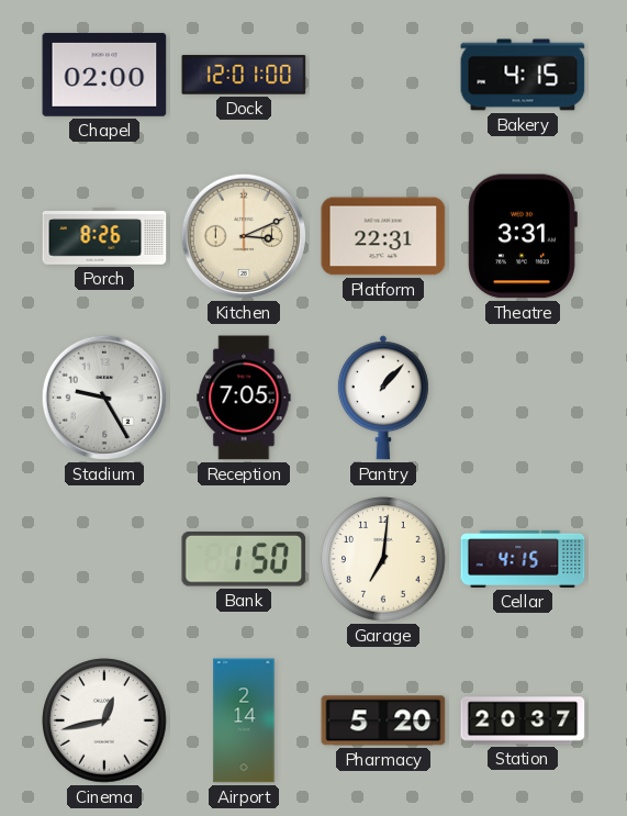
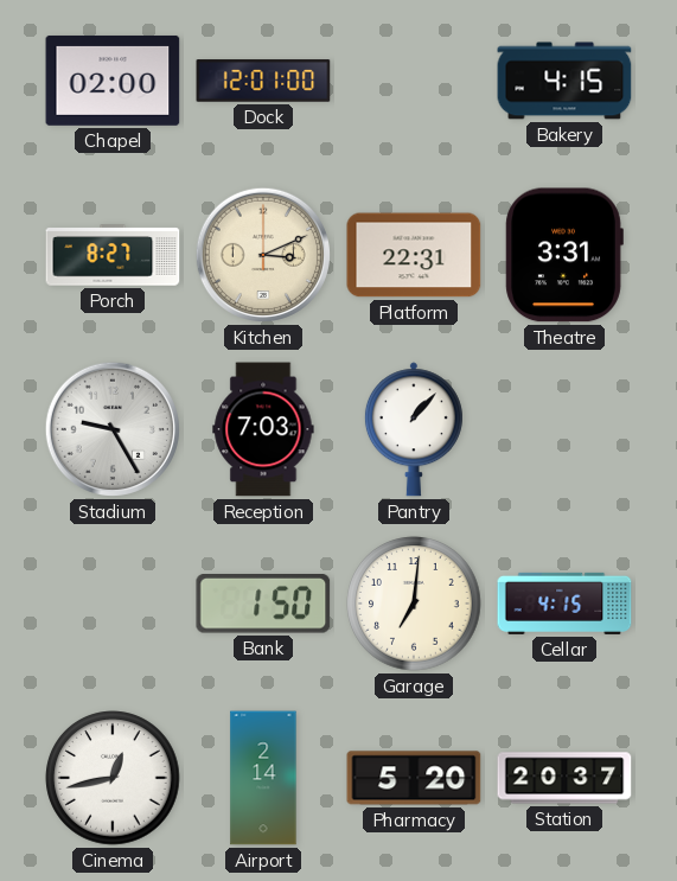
Porch: 8:26 -> 8:27 (113, 255)
Reception: 7:05 -> 7:03 (263, 429)
